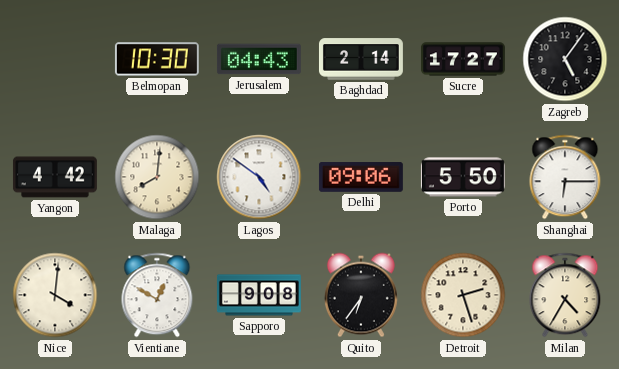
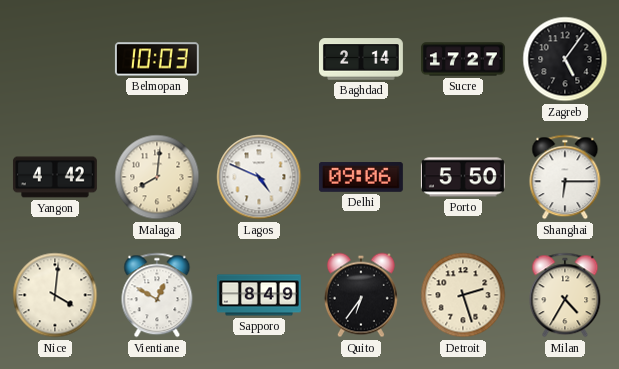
Belmopan: 10:30 -> 10:03 (157, 59)
Jerusalem: 04:43 -> none (259, 59)
Lagos: 4:51 -> 4:49 (259, 177)
Sapporo: 9:08 -> 8:49 (259, 295)
